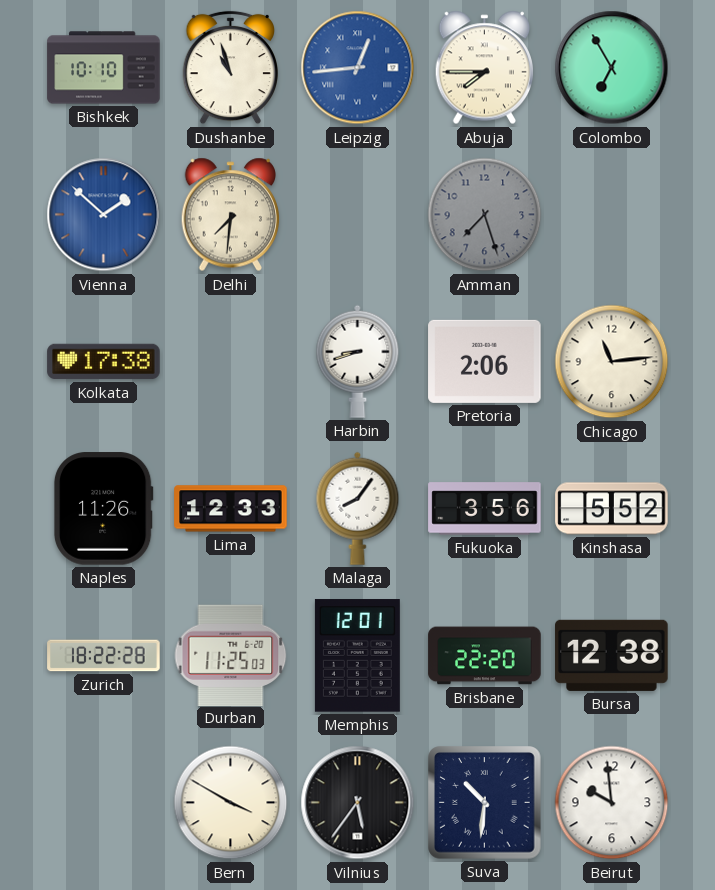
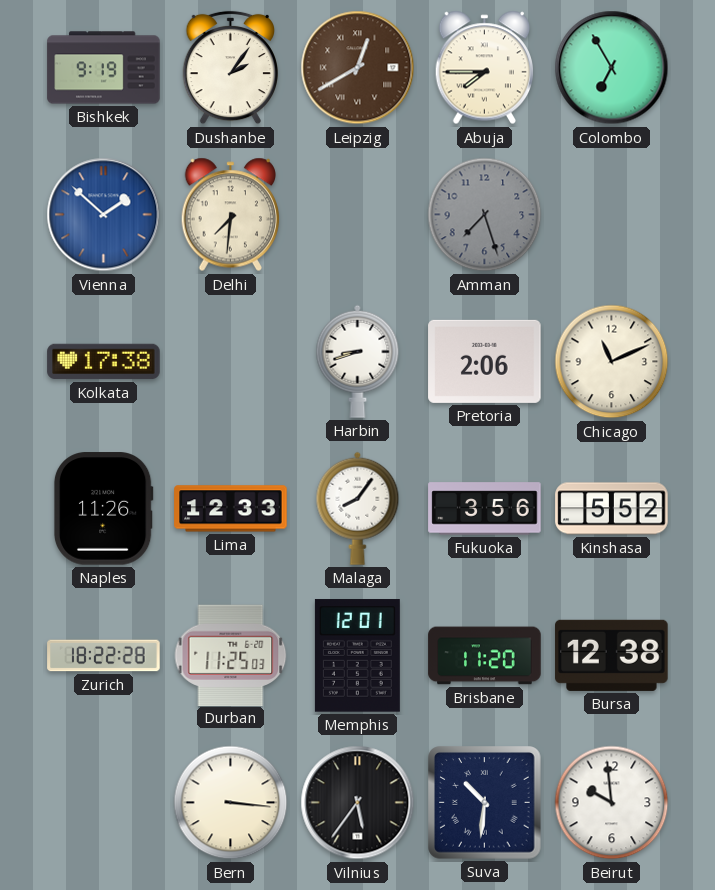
Bishkek: 10:10 -> 9:19 (104, 68)
Dushanbe: 10:57 -> 2:06 (230, 68)
Leipzig: 12:44 -> 12:40 (358, 68)
Leipzig dial: blue -> brown (358, 68)
Chicago: 11:14 -> 11:11 (612, 362)
Brisbane: 22:20 -> 11:20 (485, 656)
Bern: 3:50 -> 3:16 (231, 803)
